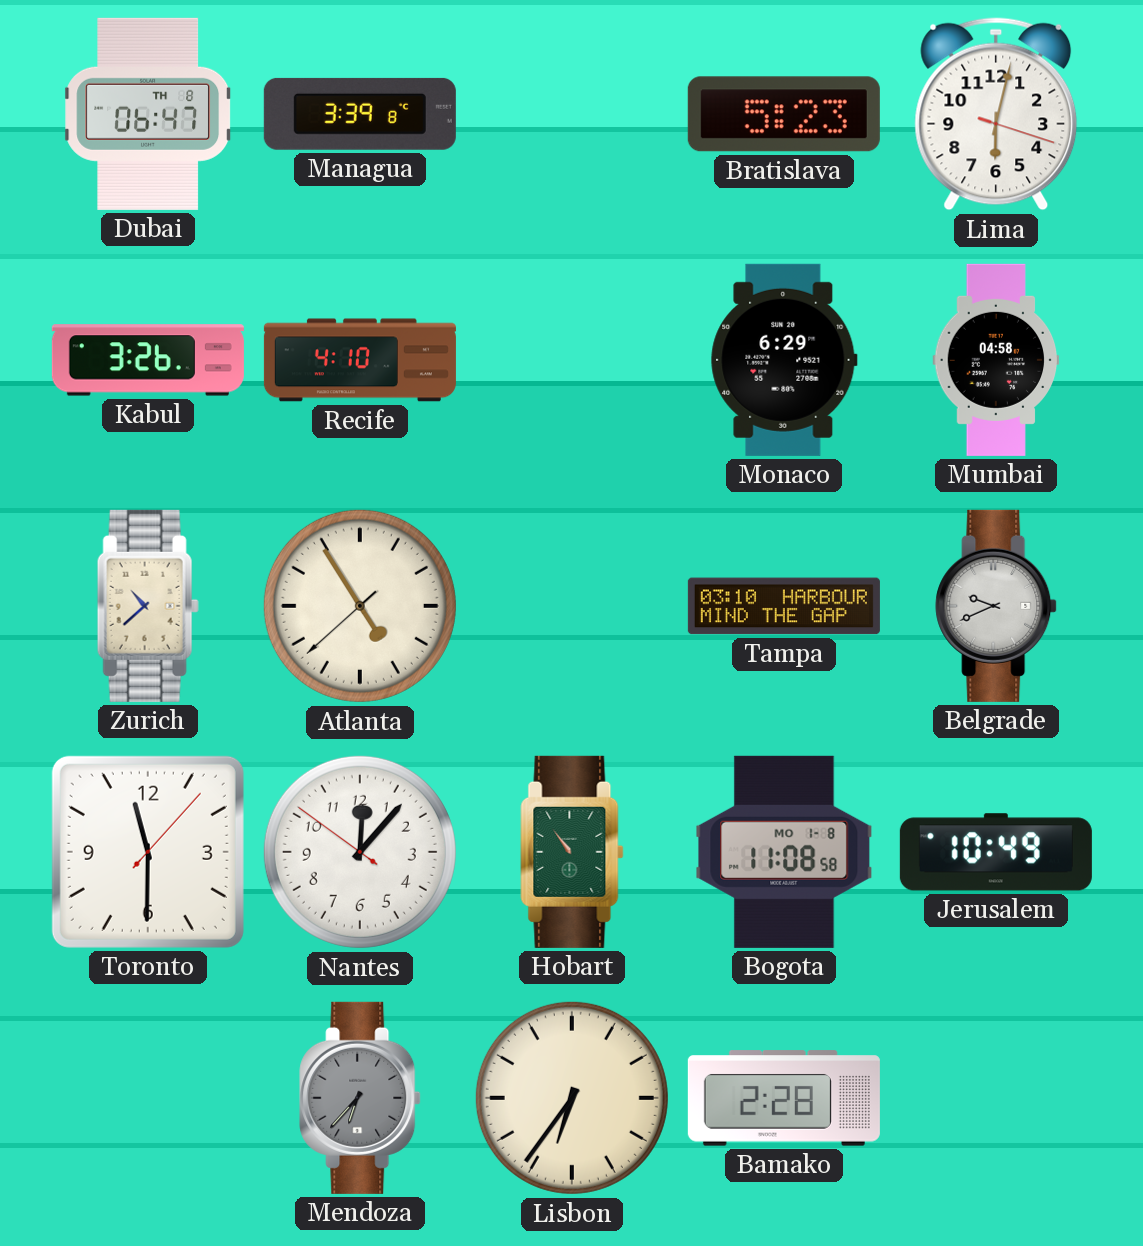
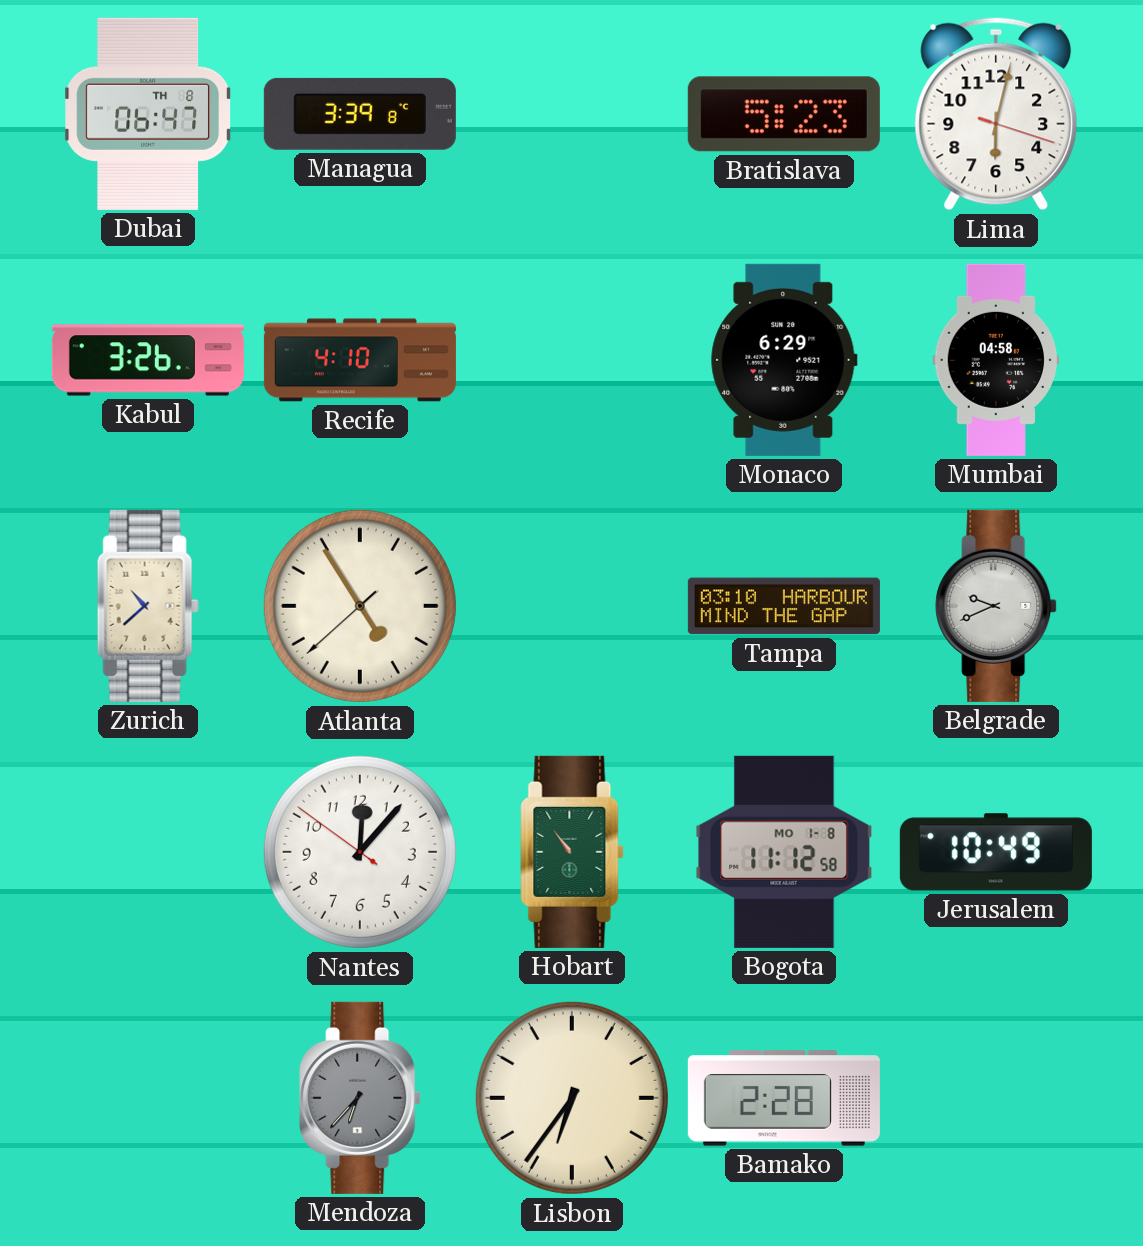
Toronto: 11:30 -> none (148, 852)
Bogota: 11:08 -> 11:12 (784, 852)
